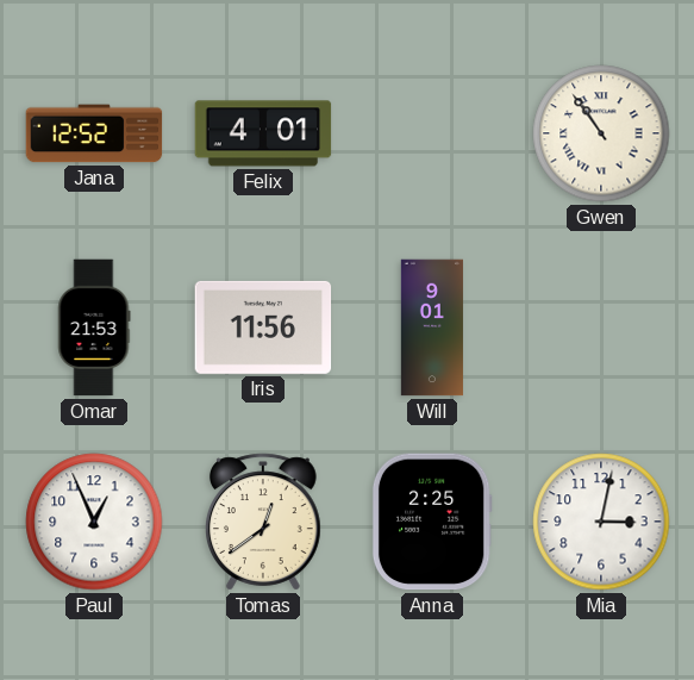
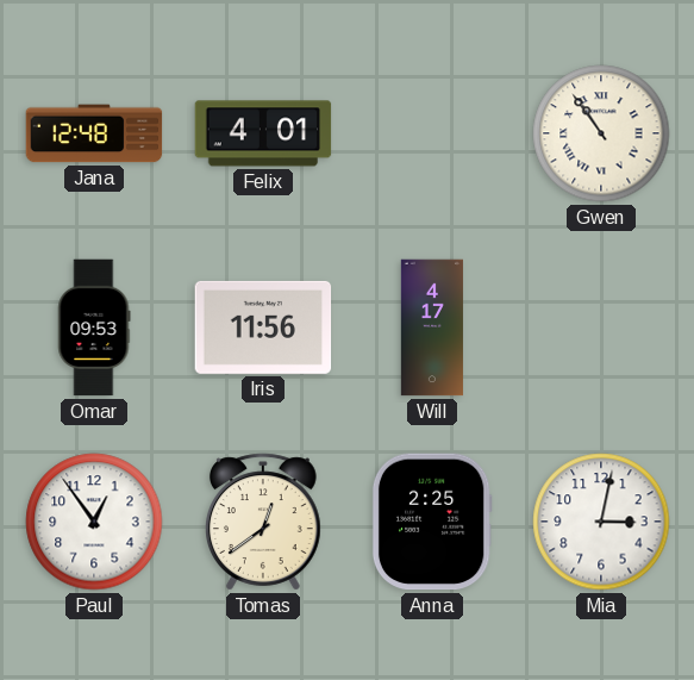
Jana: 12:52 -> 12:48 (94, 133)
Omar: 21:53 -> 09:53 (94, 327)
Will: 9:01 -> 4:17 (432, 327)
Paul: 12:56 -> 12:54 (94, 522)
